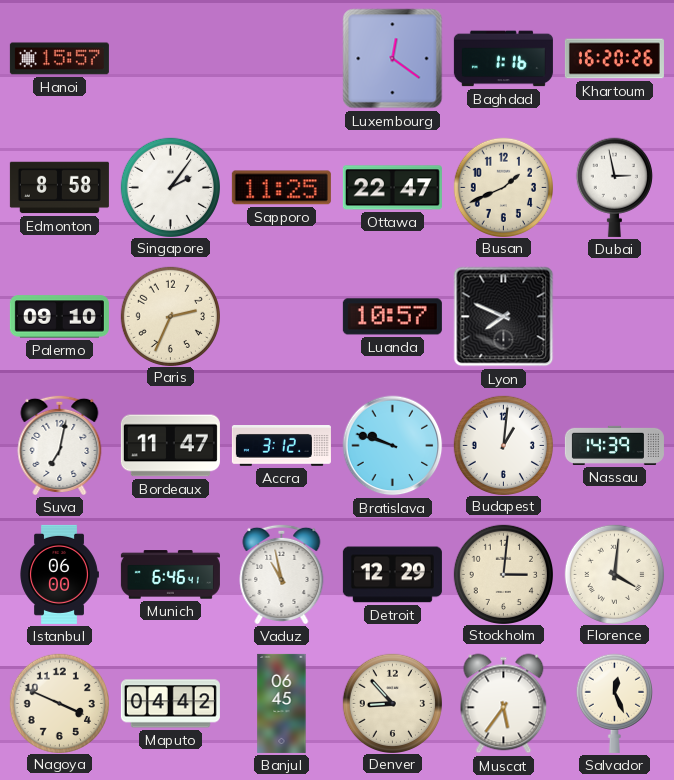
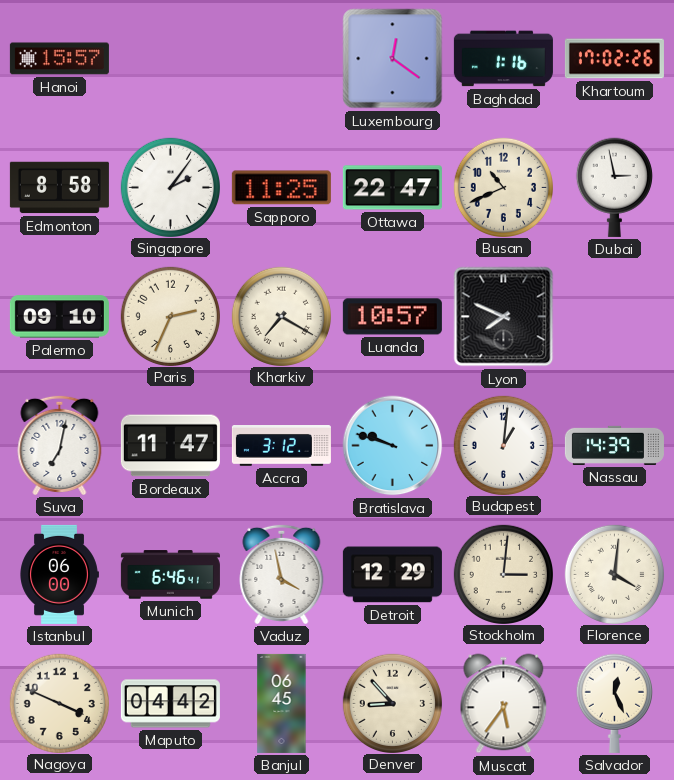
Khartoum: 16:20 -> 17:02 (614, 59)
Busan: 1:41 -> 10:41 (503, 187)
Kharkiv: none -> 7:20 (281, 316)
Vaduz: 10:58 -> 3:58 (282, 574)
